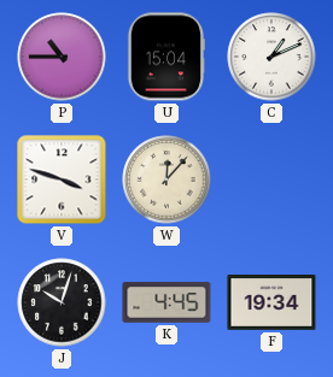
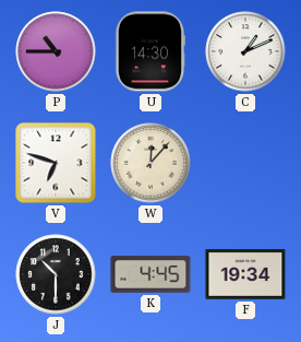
U: 15:04 -> 14:30 (149, 51)
V: 3:48 -> 6:48 (56, 163)
J: 10:03 -> 10:30 (56, 274)
